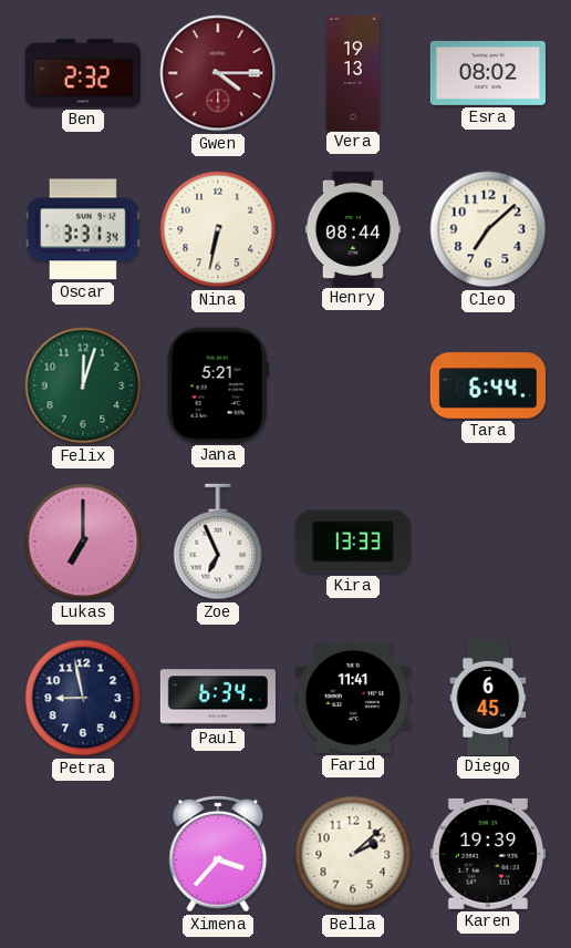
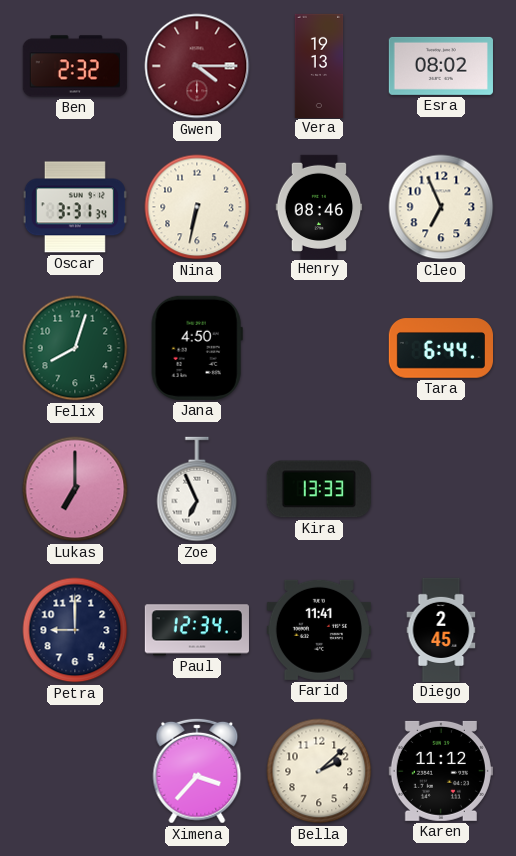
Henry: 08:44 -> 08:46 (319, 206)
Cleo: 7:08 -> 6:56 (441, 207)
Felix: 12:03 -> 8:03 (75, 348)
Jana: 5:21 -> 4:50 (197, 348)
Petra: 8:58 -> 9:00 (75, 630)
Paul: 6:34 -> 12:34 (197, 630)
Diego: 6:45 -> 2:45 (441, 629)
Karen: 19:39 -> 11:12 (441, 771)
